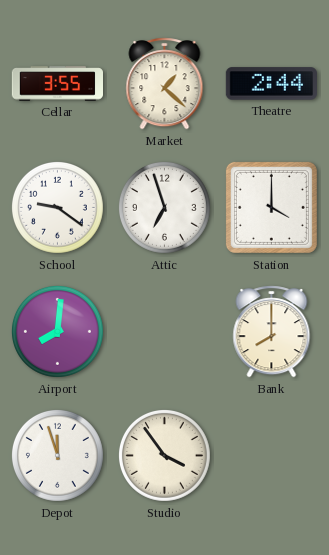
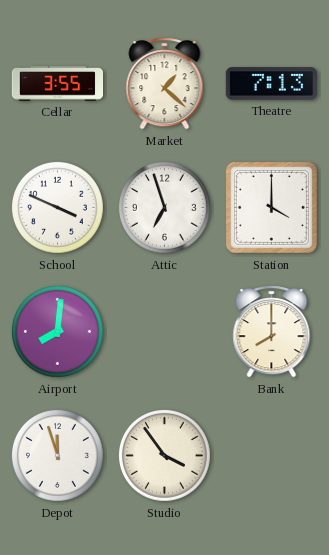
Theatre: 2:44 -> 7:13 (271, 84)
School: 9:21 -> 3:49 (57, 207)
